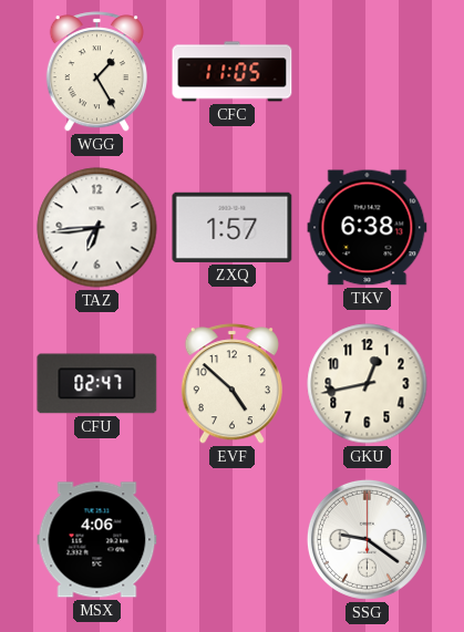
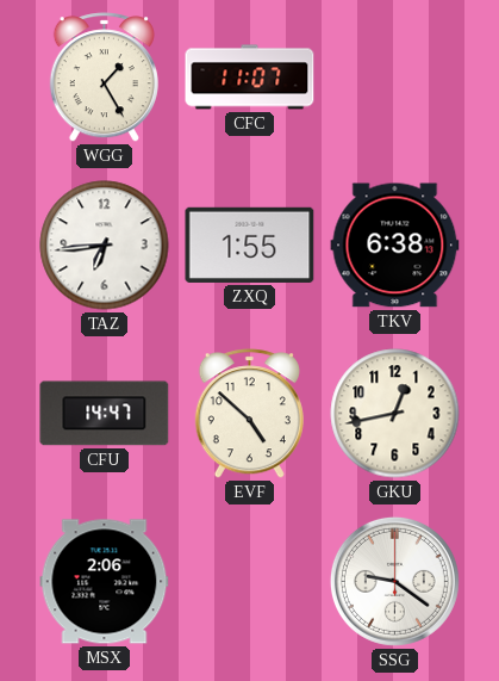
CFC: 11:05 -> 11:07 (250, 78)
ZXQ: 1:57 -> 1:55 (250, 244)
CFU: 02:47 -> 14:47 (105, 414)
MSX: 4:06 -> 2:06 (105, 582)
